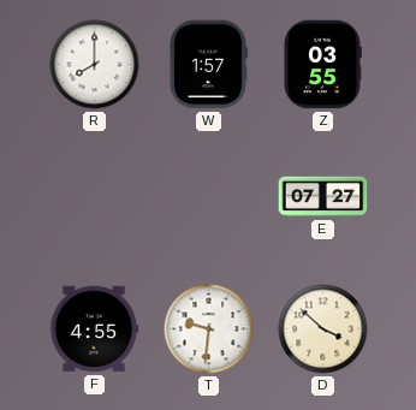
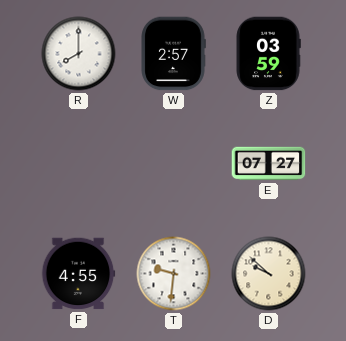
W: 1:57 -> 2:57 (173, 54)
Z: 03:55 -> 03:59 (268, 54)
D: 3:52 -> 9:52 (269, 274)
